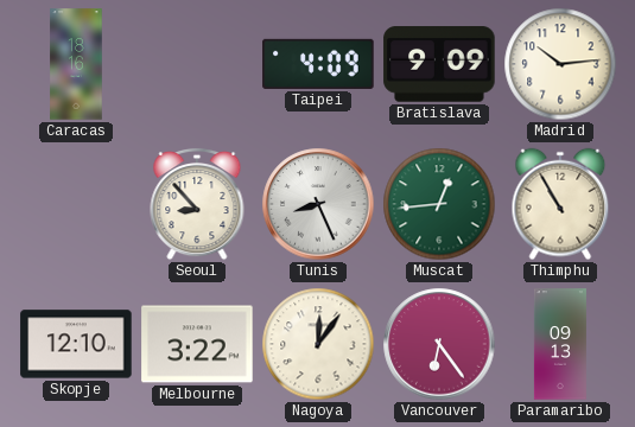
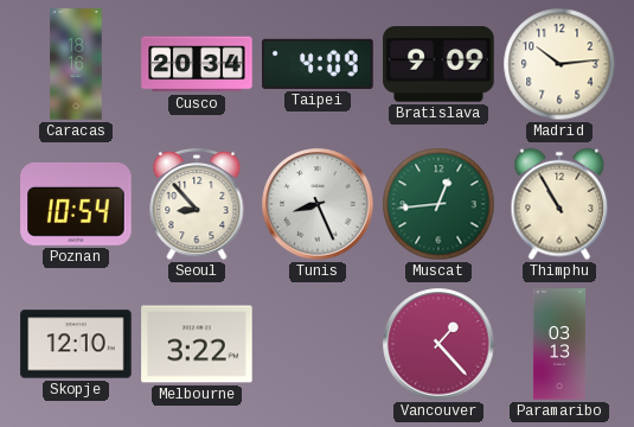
Cusco: none -> 20:34 (197, 64)
Poznan: none -> 10:54 (76, 204)
Nagoya: 12:06 -> none (318, 344)
Vancouver: 6:24 -> 1:23 (438, 344)
Paramaribo: 09:13 -> 03:13 (559, 344)
